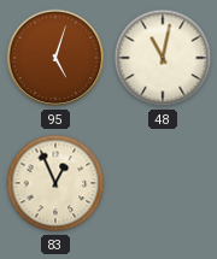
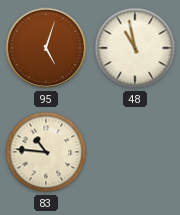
48: 11:02 -> 10:58 (135, 48)
83: 12:56 -> 10:46 (46, 152)
